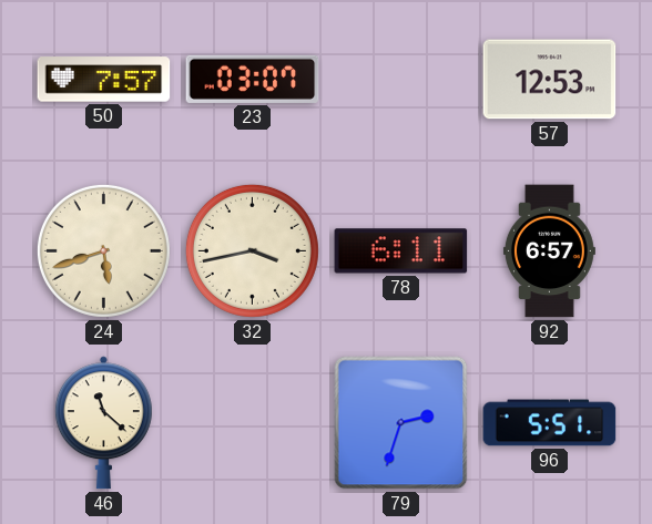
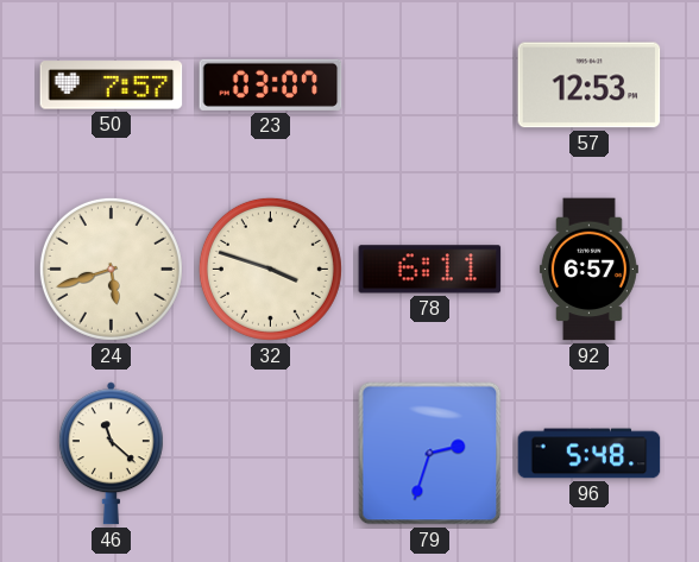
32: 3:43 -> 3:48 (270, 269)
96: 5:51 -> 5:48 (590, 454)
